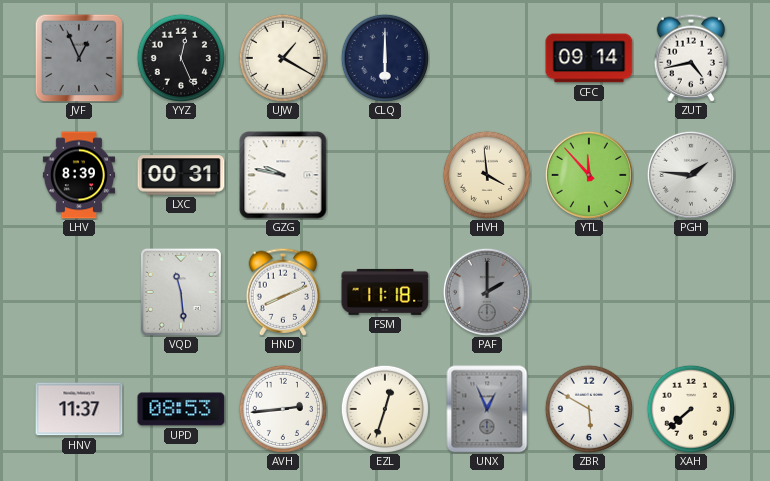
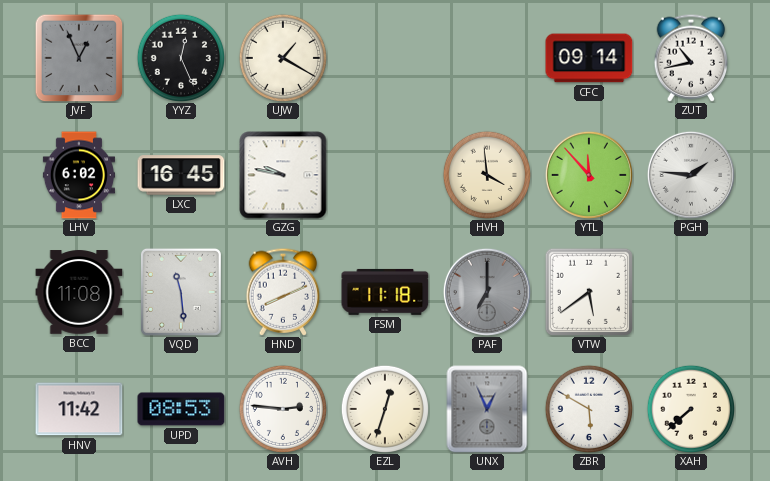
CLQ: 6:00 -> none (385, 58)
ZUT: 4:43 -> 10:43 (691, 58)
LHV: 8:39 -> 6:02 (78, 175)
LXC: 00:31 -> 16:45 (181, 175)
BCC: none -> 11:08 (79, 292)
PAF: 2:00 -> 7:00 (487, 292)
VTW: none -> 5:39 (589, 292)
HNV: 11:37 -> 11:42 (79, 409)
AVH: 2:44 -> 2:46 (283, 409)
